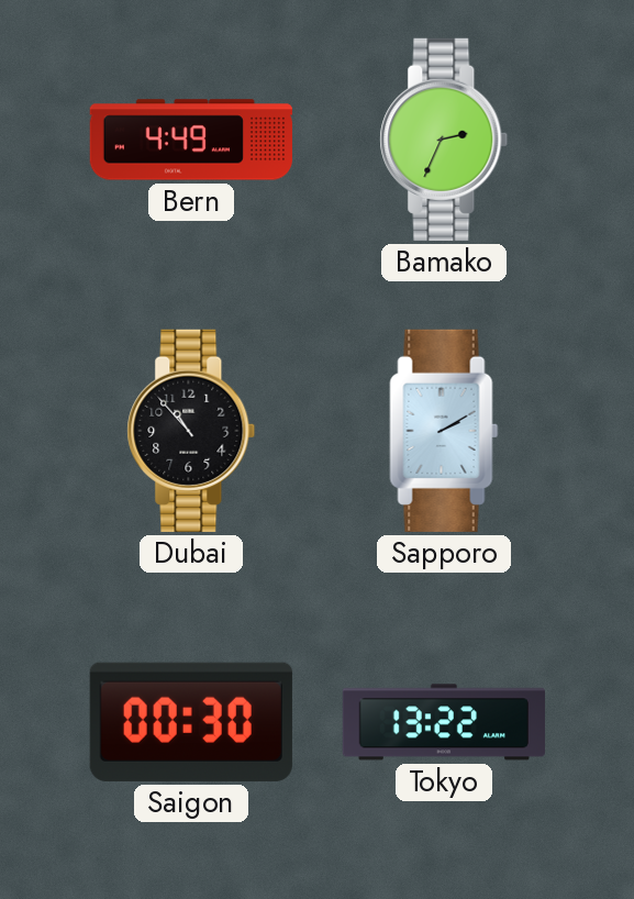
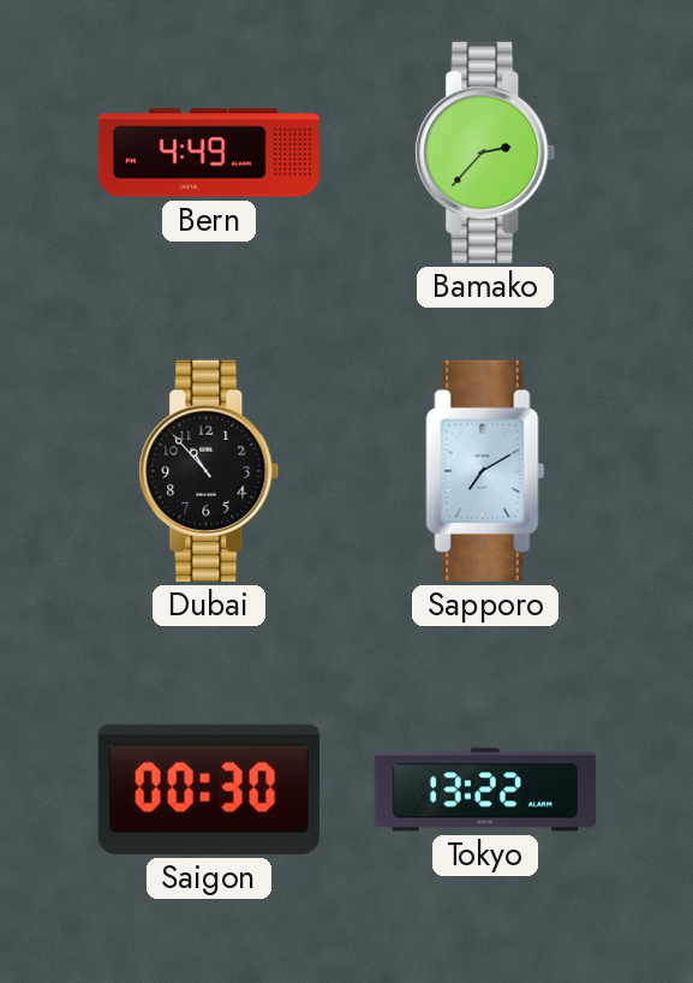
Bamako: 2:34 -> 2:37 (485, 153)
Sapporo: 2:10 -> 7:10 (485, 471)
